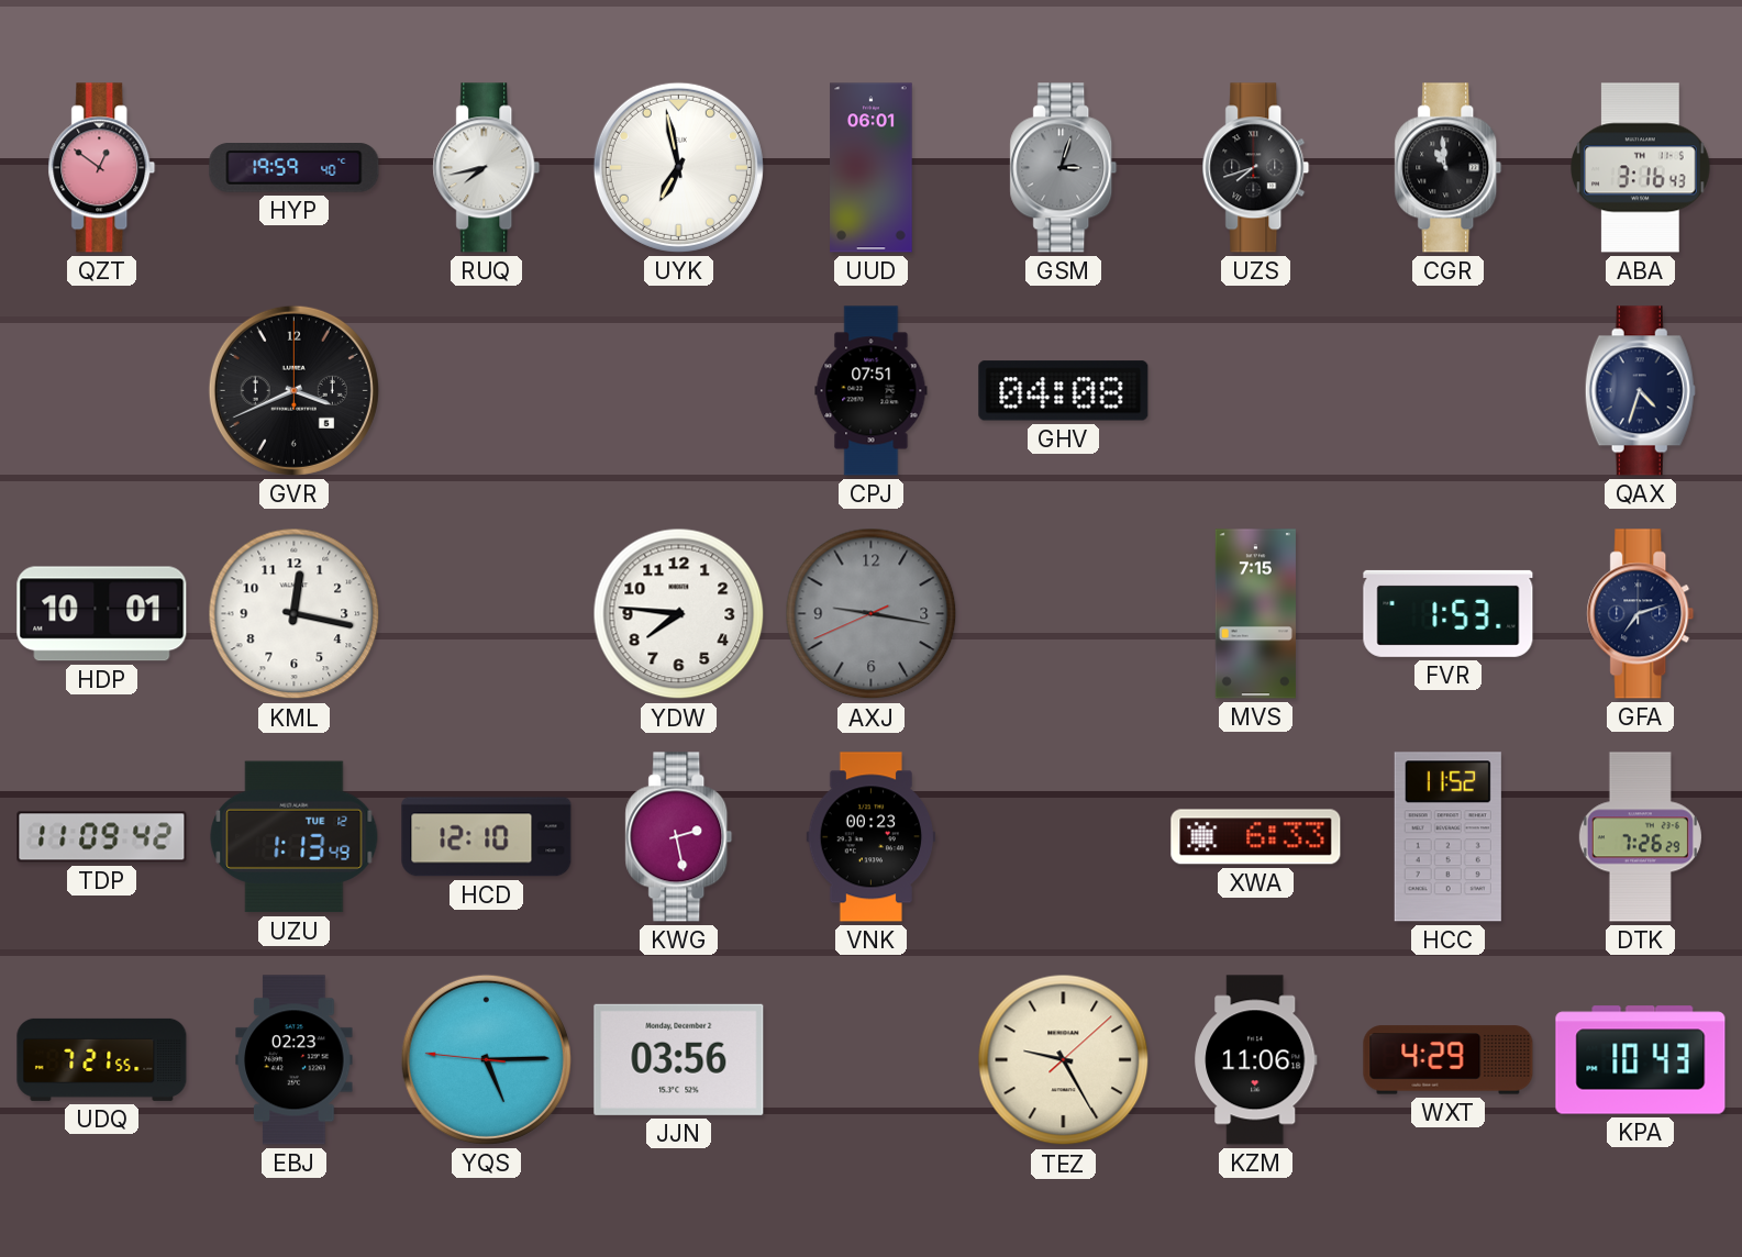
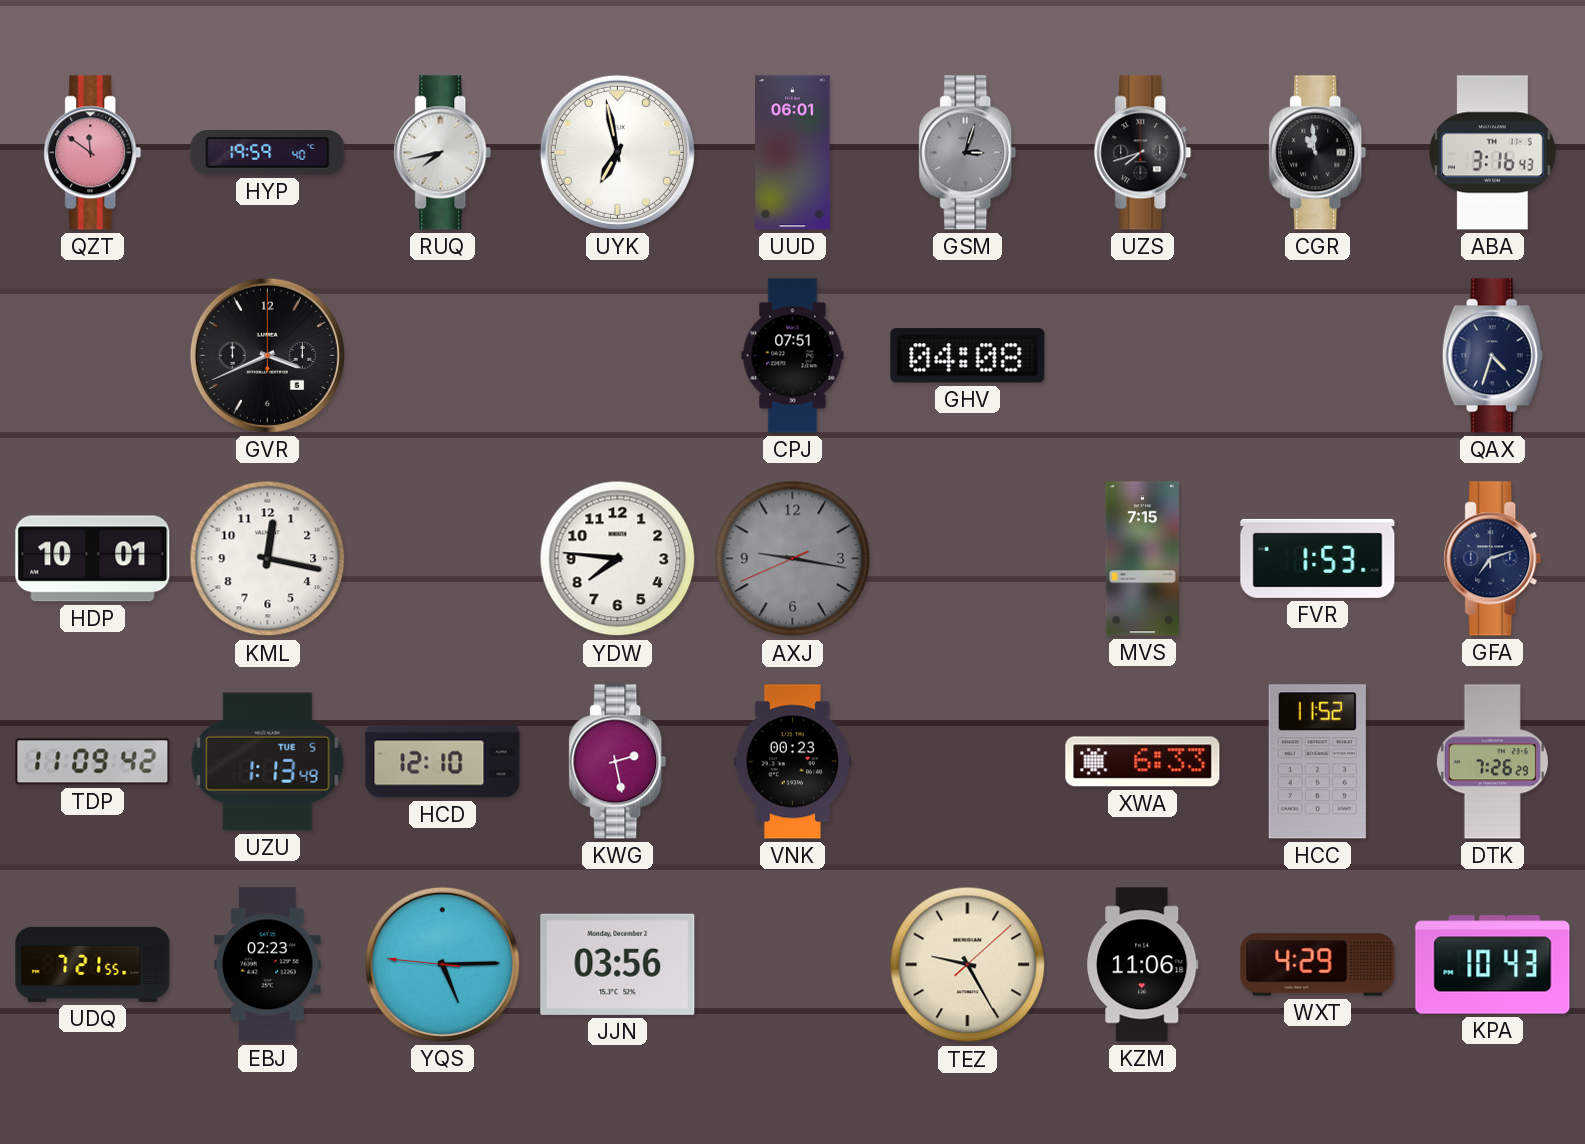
QZT: 12:51 -> 11:51 (93, 153)
UZU date: TUE 12 -> TUE 5 (268, 762)
